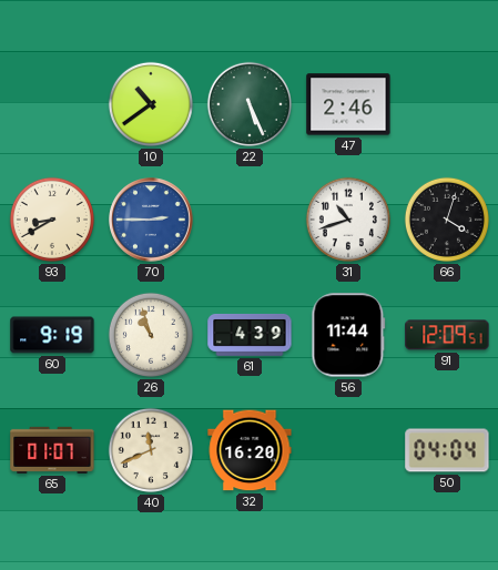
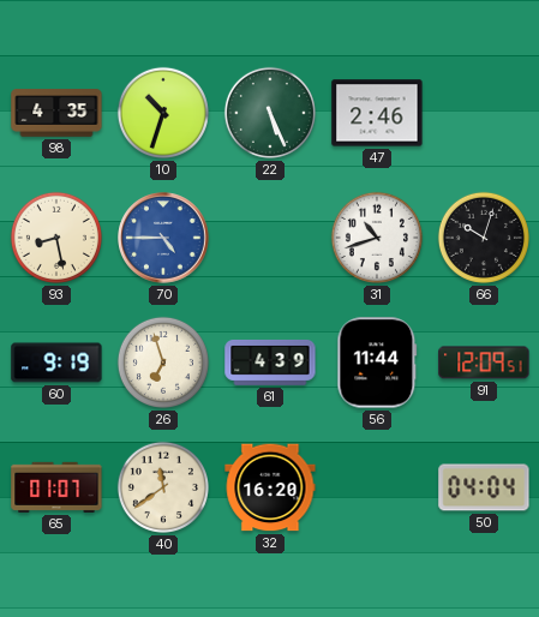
98: none -> 4:35 (56, 113)
10: 10:39 -> 10:33 (163, 113)
93: 8:40 -> 8:28 (56, 238)
70: 2:45 -> 4:45 (163, 238)
66: 4:03 -> 10:03 (484, 238)
26: 10:57 -> 6:57 (163, 363)
40: 11:41 -> 11:39 (163, 487)
